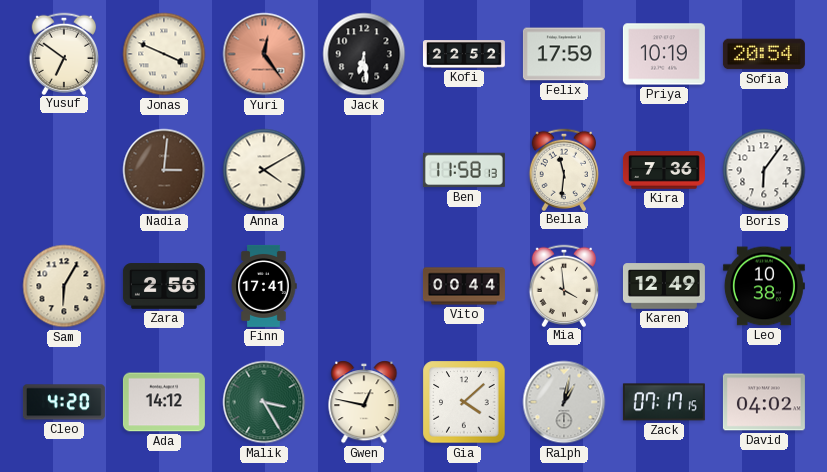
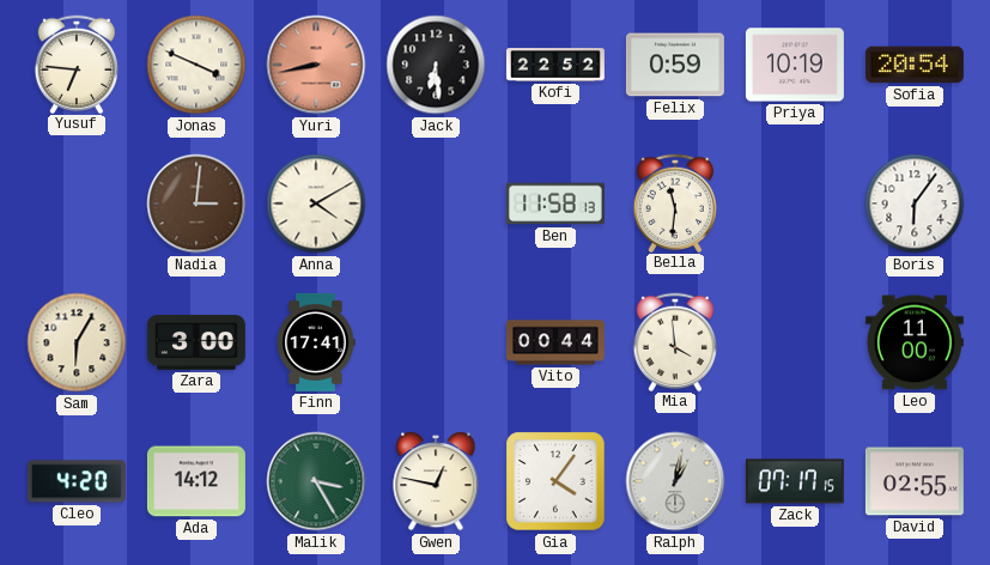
Yusuf: 6:51 -> 6:46 (77, 63)
Yuri: 12:24 -> 8:43 (316, 65)
Felix: 17:59 -> 0:59 (675, 65)
Kira: 7:36 -> none (664, 170)
Zara: 2:56 -> 3:00 (196, 342)
Karen: 12:49 -> none (664, 286)
Leo: 10:38 -> 11:00 (915, 342)
Gia: 4:08 -> 4:06 (555, 481)
David: 04:02 -> 02:55 (915, 481)
